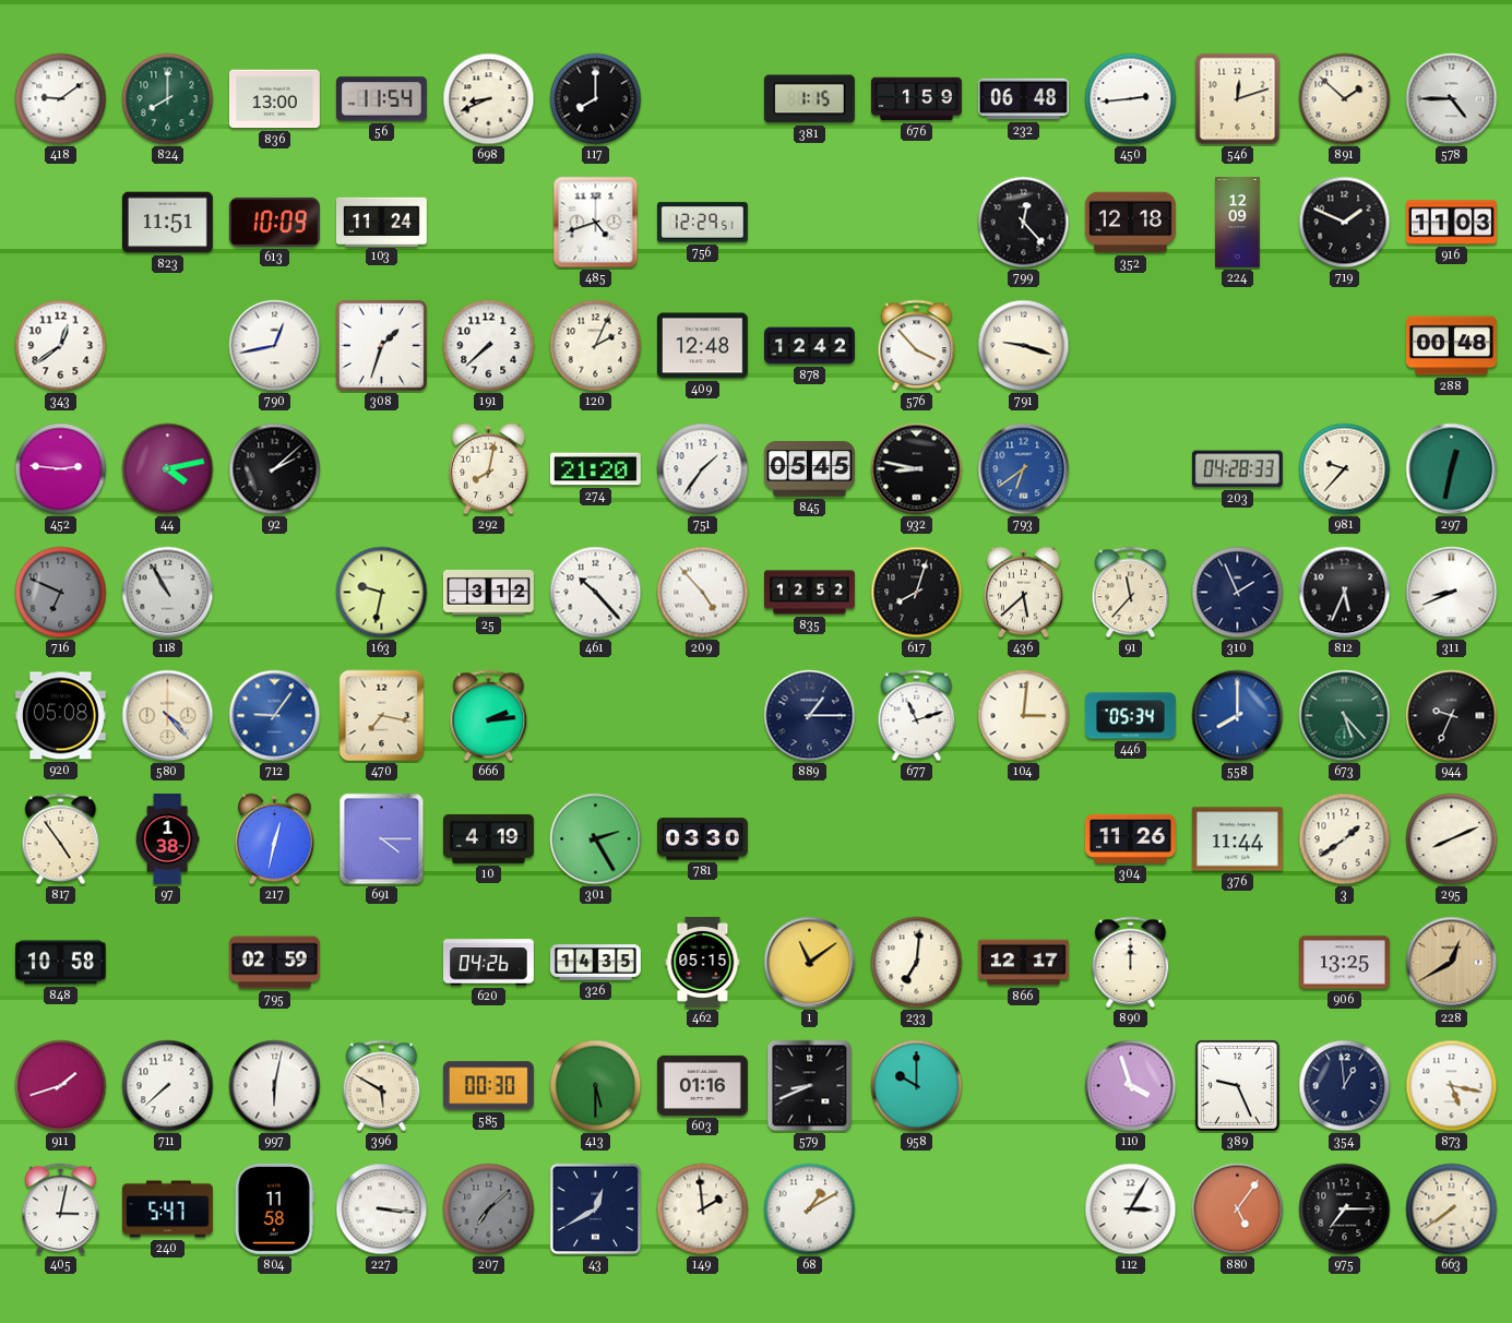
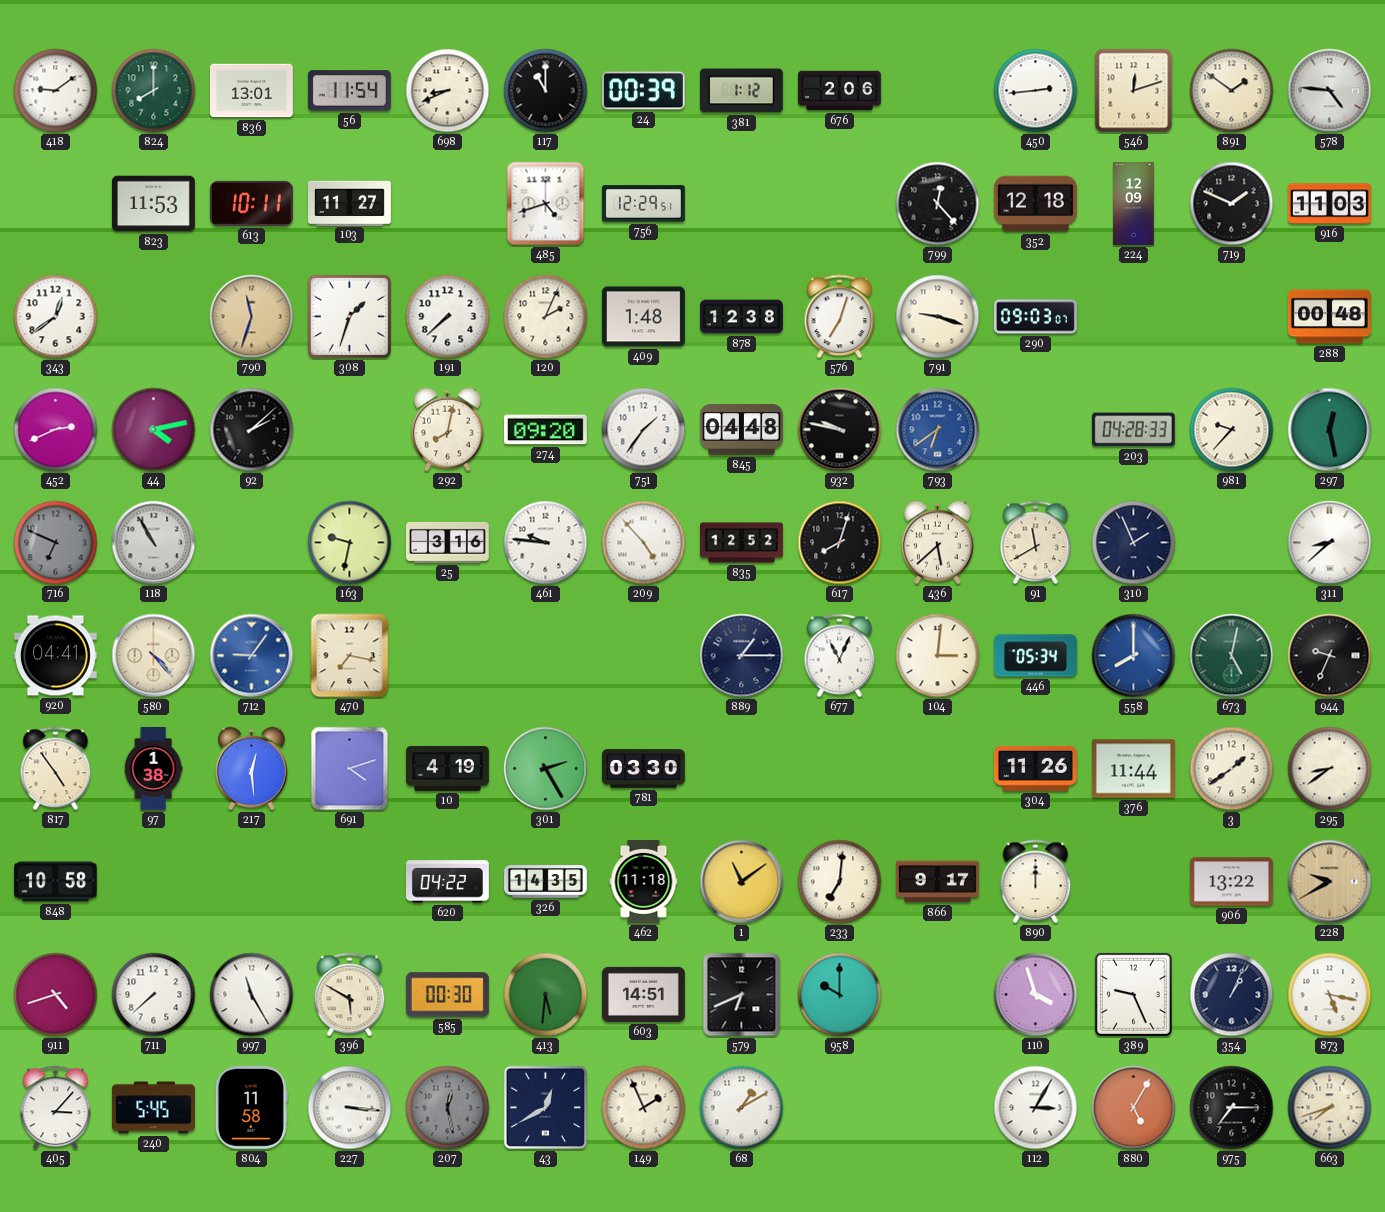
836: 13:00 -> 13:01 (251, 91)
117: 8:00 -> 11:00 (546, 91)
24: none -> 00:39 (643, 91)
381: 1:15 -> 1:12 (741, 91)
676: 1:59 -> 2:06 (839, 91)
232: 06:48 -> none (1024, 99)
891: 1:52 -> 1:51 (1232, 91)
578: 4:45 -> 4:46 (1330, 91)
823: 11:51 -> 11:53 (153, 204)
613: 10:09 -> 10:11 (251, 203)
103: 11:24 -> 11:27 (349, 203)
790: 12:43 -> 11:33 (252, 317)
790 dial: white -> champagne (252, 317)
409: 12:48 -> 1:48 (643, 317)
878: 12:42 -> 12:38 (742, 317)
576: 3:53 -> 7:03 (840, 317)
290: none -> 09:03 (1035, 317)
452: 2:46 -> 2:41 (56, 430)
274: 21:20 -> 09:20 (545, 430)
845: 05:45 -> 04:48 (742, 430)
932: 8:47 -> 9:47 (840, 430)
297: 12:32 -> 12:28 (1330, 430)
25: 3:12 -> 3:16 (447, 542)
461: 10:23 -> 9:46 (546, 543)
91: 11:37 -> 11:40 (1036, 543)
812: 5:34 -> none (1345, 593)
311: 8:41 -> 8:38 (1330, 543)
920: 05:08 -> 04:41 (55, 656)
666: 2:14 -> none (489, 716)
677: 11:12 -> 11:04 (840, 656)
673: 5:23 -> 5:02 (1232, 656)
217: 12:32 -> 12:29 (252, 769)
691: 4:15 -> 4:12 (350, 769)
295: 8:11 -> 8:39 (1330, 769)
795: 02:59 -> none (274, 963)
620: 04:26 -> 04:22 (447, 882)
462: 05:15 -> 11:18 (644, 881)
866: 12:17 -> 9:17 (937, 882)
906: 13:25 -> 13:22 (1231, 882)
228: 12:40 -> 9:40 (1330, 882)
911: 1:42 -> 4:42 (56, 995)
997: 6:02 -> 11:25 (252, 995)
413: 5:30 -> 5:31 (546, 995)
603: 01:16 -> 14:51 (643, 994)
579: 8:41 -> 6:41 (742, 995)
354: 12:59 -> 1:04 (1232, 995)
405: 3:02 -> 3:07 (56, 1108)
240: 5:47 -> 5:45 (153, 1108)
207: 7:08 -> 12:28 (448, 1108)
149: 1:59 -> 1:56 (644, 1108)
880: 5:06 -> 5:05 (1134, 1108)
663: 7:39 -> 7:42 (1330, 1108)
